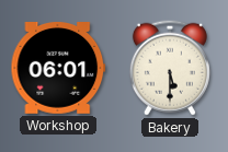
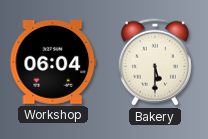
Workshop: 06:01 -> 06:04 (53, 63)
